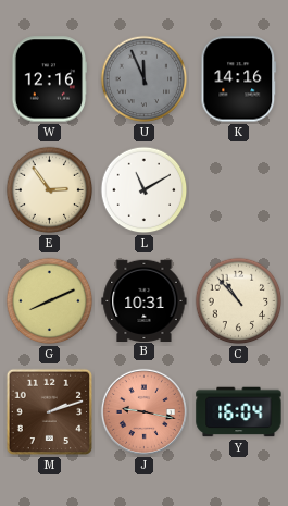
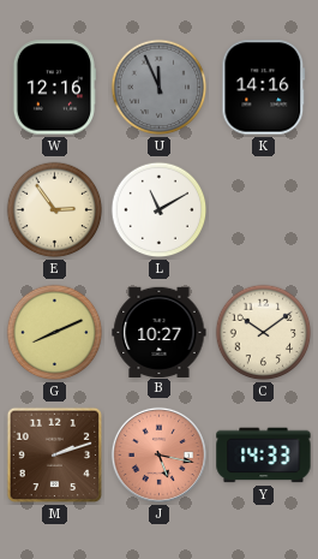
B: 10:31 -> 10:27 (160, 332)
C: 10:53 -> 10:09 (264, 333)
J: 9:17 -> 5:17 (158, 454)
Y: 16:04 -> 14:33 (264, 456)
